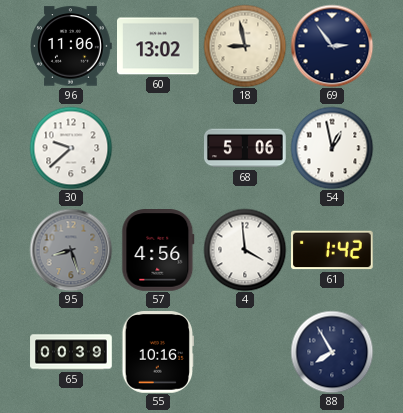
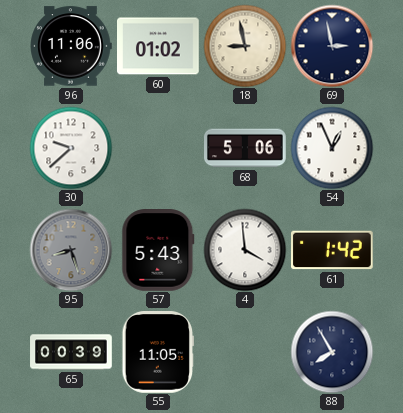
60: 13:02 -> 01:02 (159, 46)
69: 2:54 -> 2:58 (332, 46)
54: 12:58 -> 12:56 (332, 148)
57: 4:56 -> 5:43 (158, 251)
55: 10:16 -> 11:05 (157, 353)
